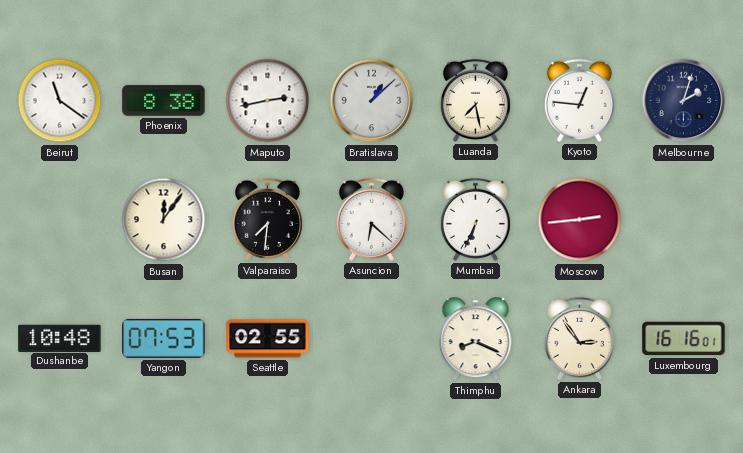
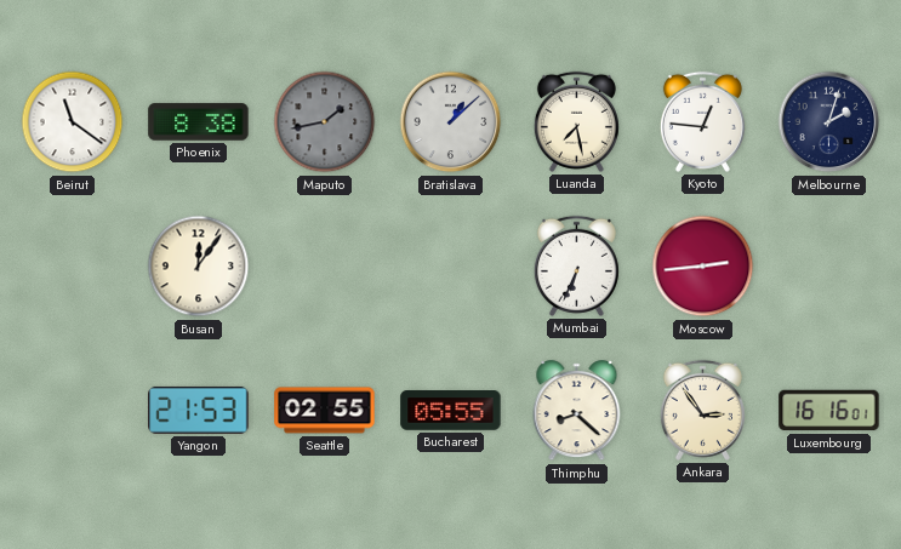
Maputo: 2:43 -> 1:43 (325, 122)
Maputo dial: white -> grey (325, 122)
Valparaiso: 7:31 -> none (267, 219)
Asuncion: 6:22 -> none (371, 219)
Dushanbe: 10:48 -> none (60, 338)
Yangon: 07:53 -> 21:53 (199, 410)
Bucharest: none -> 05:55 (451, 411)
Thimphu: 8:19 -> 8:22 (577, 411)
